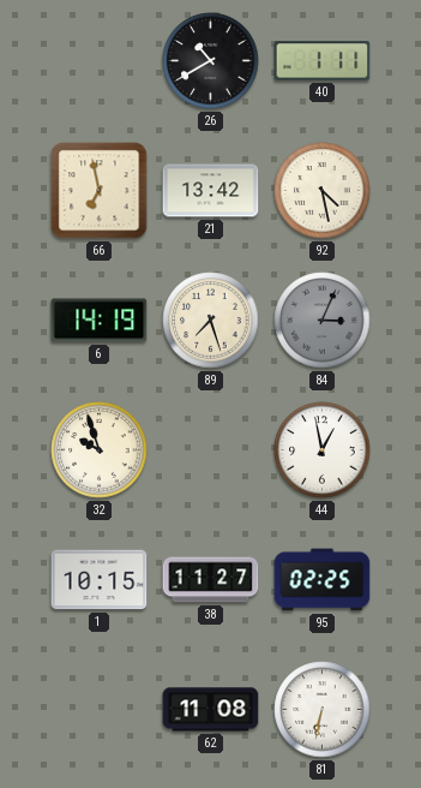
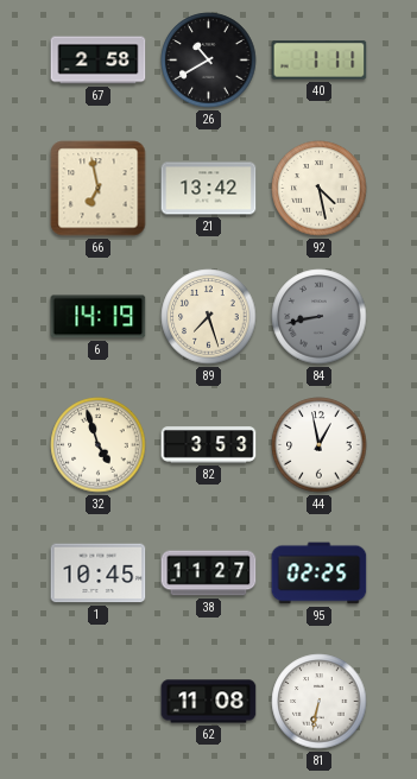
67: none -> 2:58 (99, 61)
84: 3:04 -> 8:43 (320, 317)
32: 9:57 -> 4:57 (99, 445)
82: none -> 3:53 (209, 445)
1: 10:15 -> 10:45 (99, 574)
